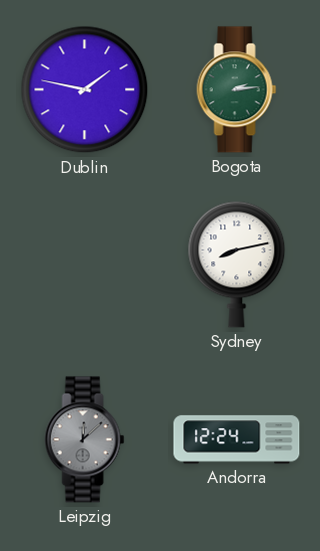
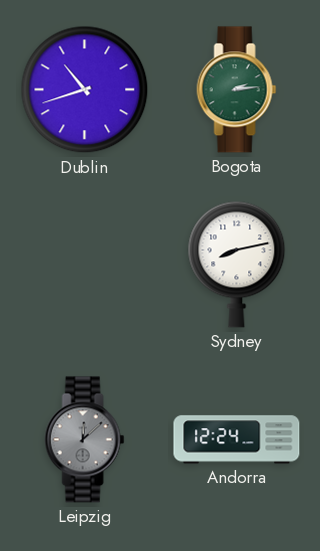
Dublin: 1:47 -> 10:42 (85, 90)
